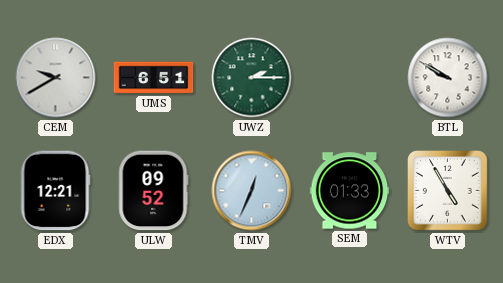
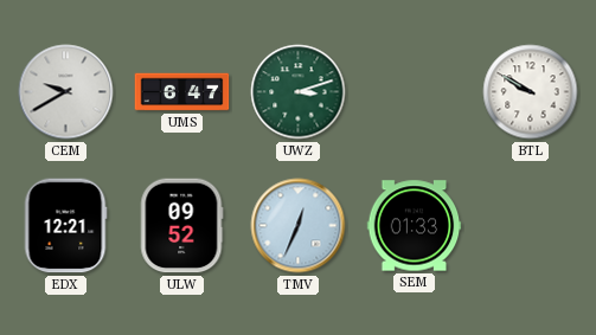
UMS: 6:51 -> 6:47 (182, 92)
UWZ: 2:15 -> 3:12 (299, 92)
WTV: 4:55 -> none (448, 191)
